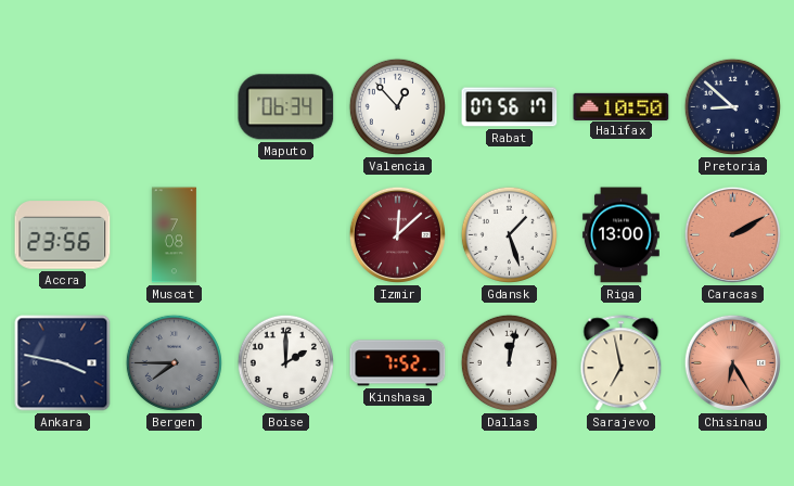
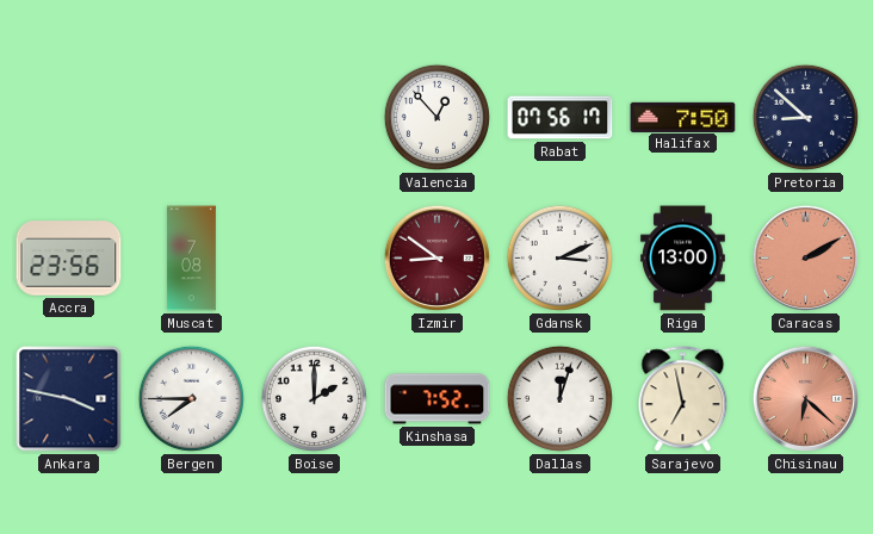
Maputo: 06:34 -> none (286, 107)
Halifax: 10:50 -> 7:50 (683, 117)
Izmir: 12:08 -> 8:51 (436, 257)
Gdansk: 1:27 -> 3:11 (559, 257)
Bergen dial: grey -> white (191, 398)
Dallas: 12:02 -> 12:03 (559, 398)
Chisinau: 6:25 -> 6:22 (805, 398)
